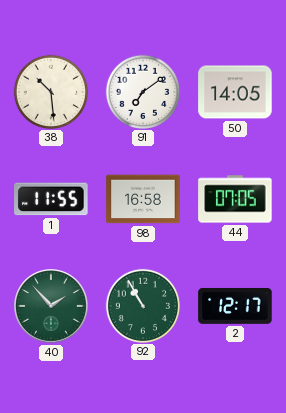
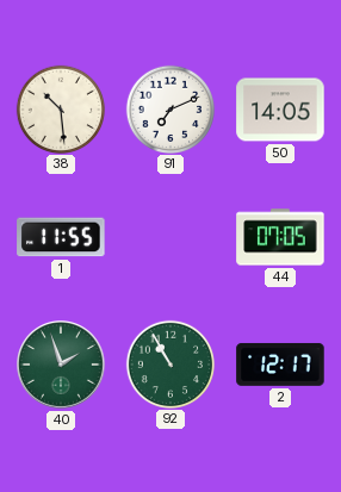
91: 7:09 -> 7:11 (169, 108)
98: 16:58 -> none (143, 199)
40: 1:53 -> 1:57 (62, 366)
